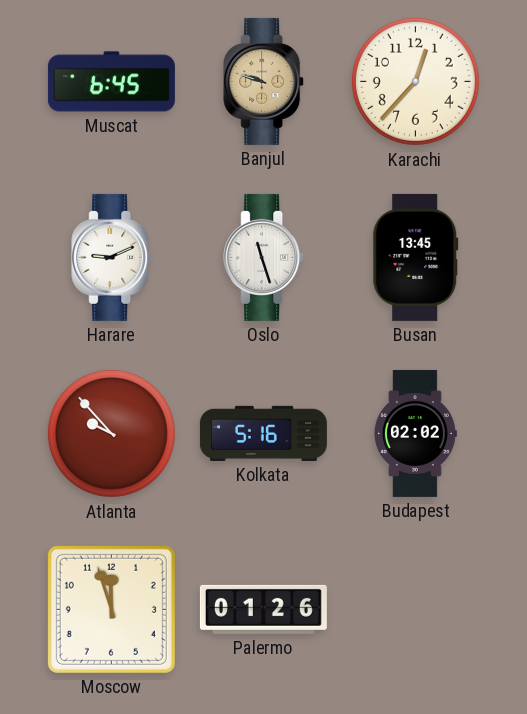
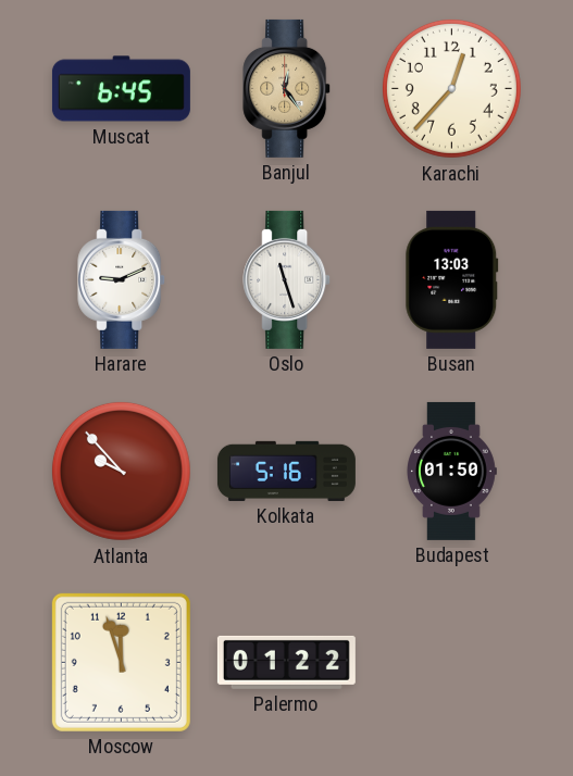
Banjul: 9:48 -> 12:24 (287, 88)
Busan: 13:45 -> 13:03 (452, 279)
Budapest: 02:02 -> 01:50 (452, 471)
Palermo: 01:26 -> 01:22 (286, 662)
